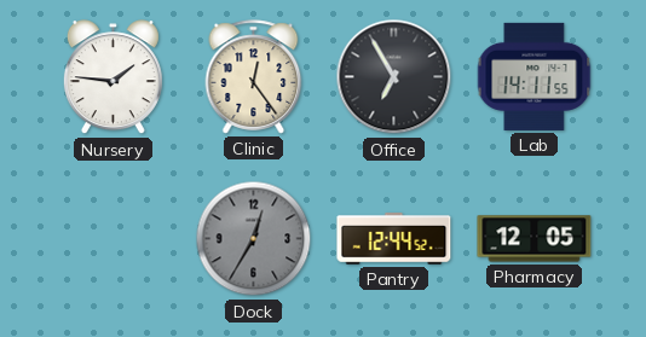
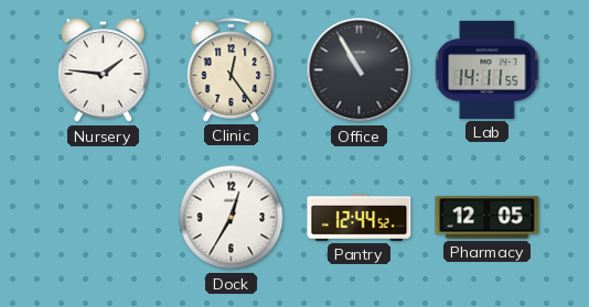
Office: 6:55 -> 10:55 (360, 70)
Dock dial: grey -> white (232, 218)
